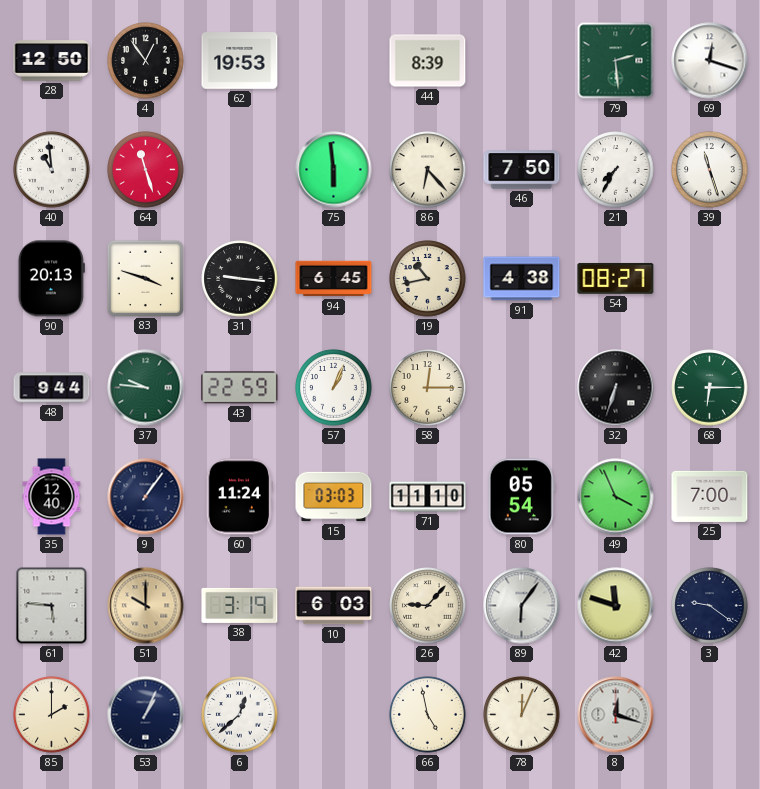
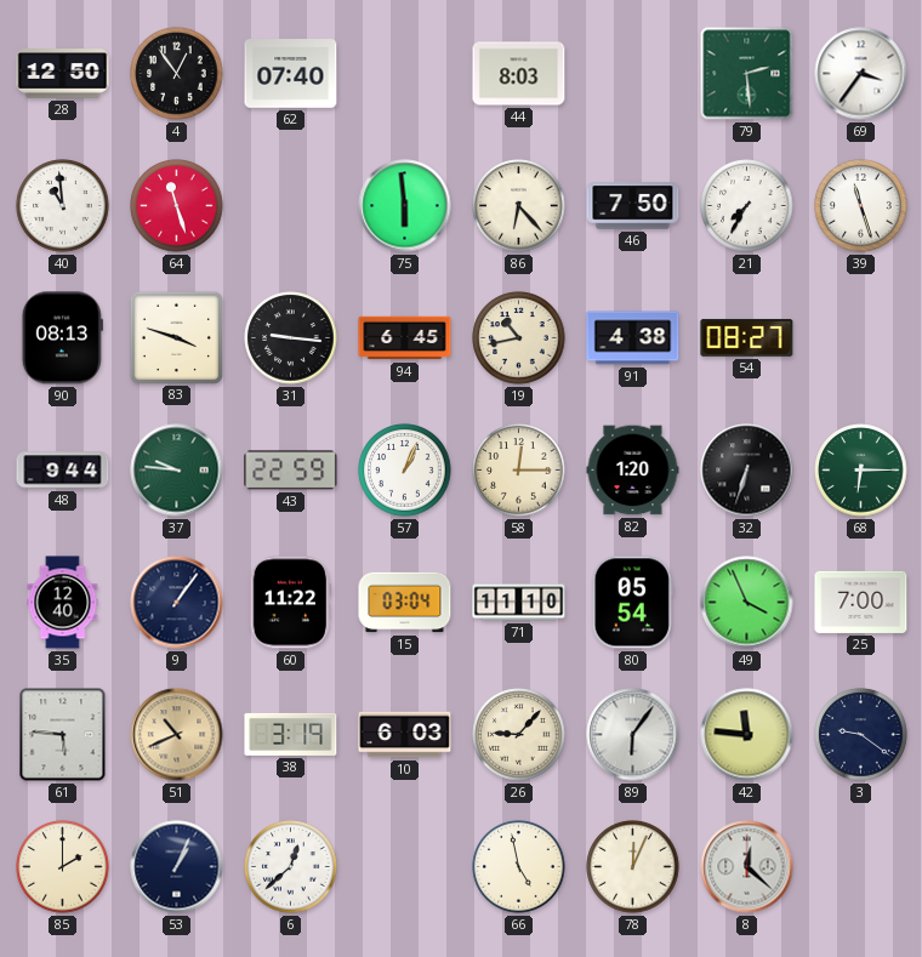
62: 19:53 -> 07:40 (291, 74)
44: 8:39 -> 8:03 (519, 74)
69: 12:18 -> 3:36 (861, 74)
90: 20:13 -> 08:13 (62, 338)
82: none -> 1:20 (633, 471)
60: 11:24 -> 11:22 (290, 603)
15: 03:03 -> 03:04 (405, 603)
51: 10:00 -> 10:41 (177, 735)
42: 11:48 -> 11:46 (747, 735)
8: 12:18 -> 12:22 (747, 867)
